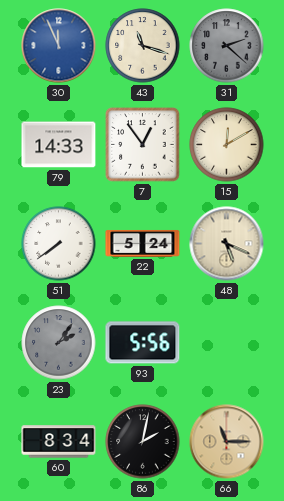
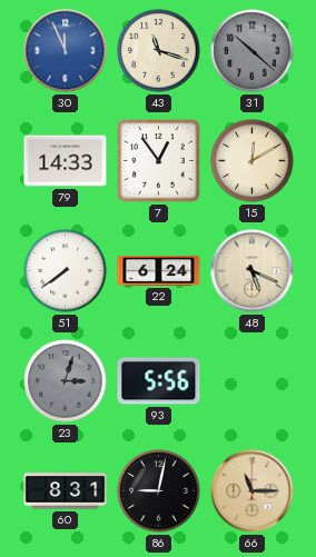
31: 2:22 -> 10:22 (253, 51)
22: 5:24 -> 6:24 (159, 270)
23: 2:06 -> 3:03 (66, 381)
60: 8:34 -> 8:31 (66, 491)
86: 2:02 -> 9:02 (159, 491)
